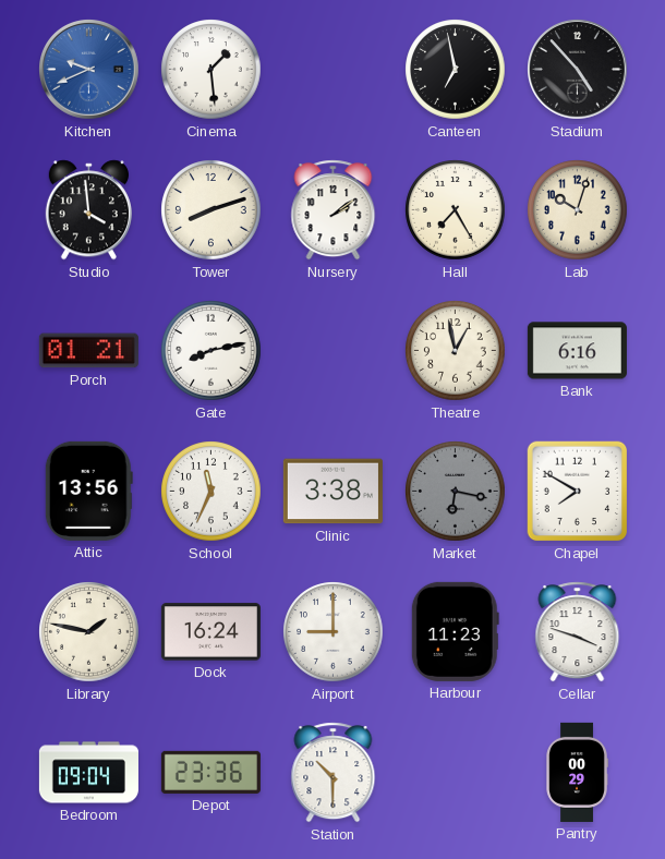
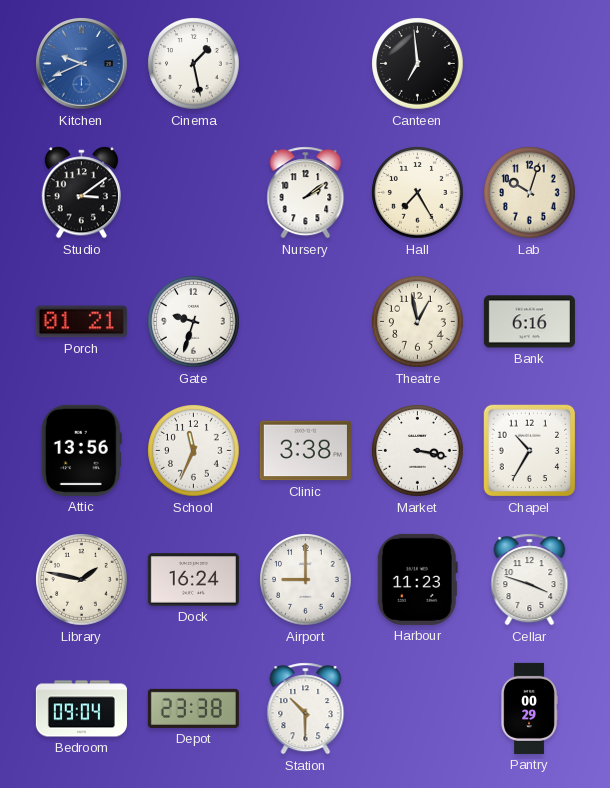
Cinema: 1:29 -> 1:28 (194, 64)
Canteen: 6:58 -> 6:59 (418, 64)
Stadium: 4:53 -> none (578, 70)
Studio: 3:59 -> 3:09 (81, 193)
Tower: 8:12 -> none (211, 210)
Gate: 8:13 -> 9:33 (194, 322)
Market: 6:17 -> 3:17 (418, 451)
Market dial: grey -> white (418, 451)
Chapel: 7:50 -> 10:35 (530, 451)
Depot: 23:36 -> 23:38 (193, 708)
